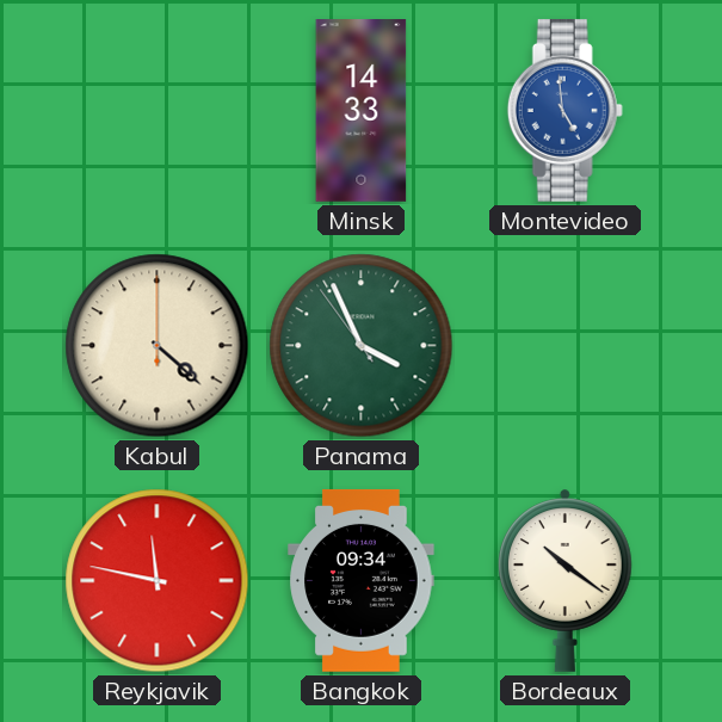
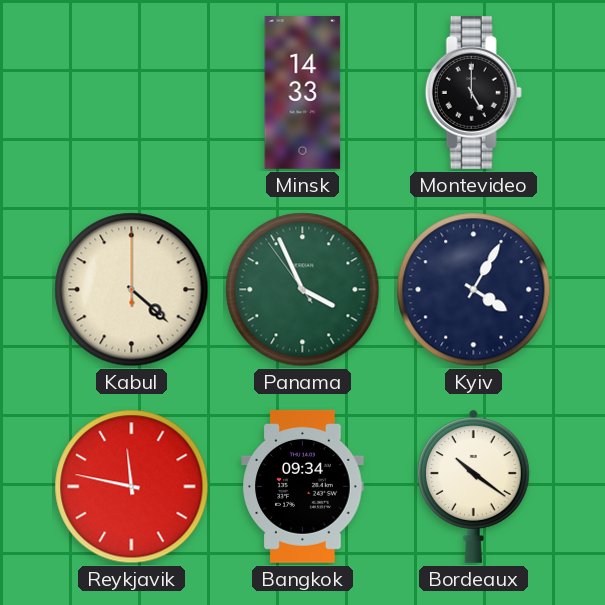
Montevideo: 4:59 -> 5:00 (473, 92)
Montevideo dial: blue -> black (473, 92)
Kyiv: none -> 4:05 (474, 290)
